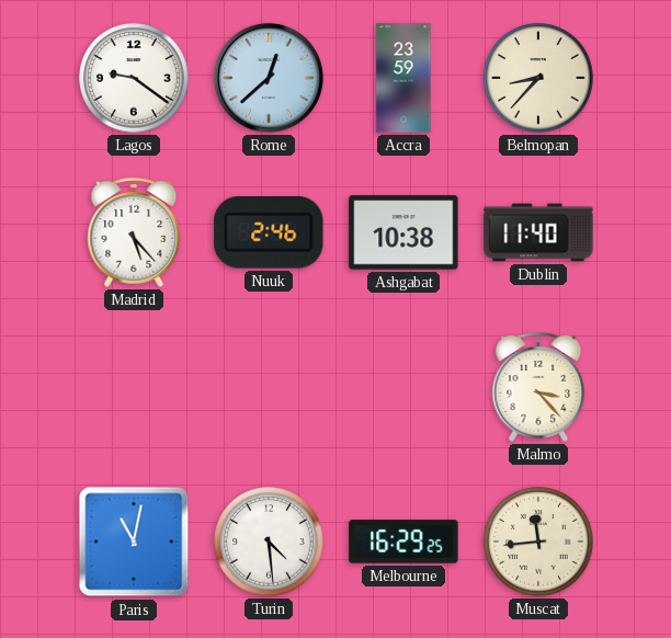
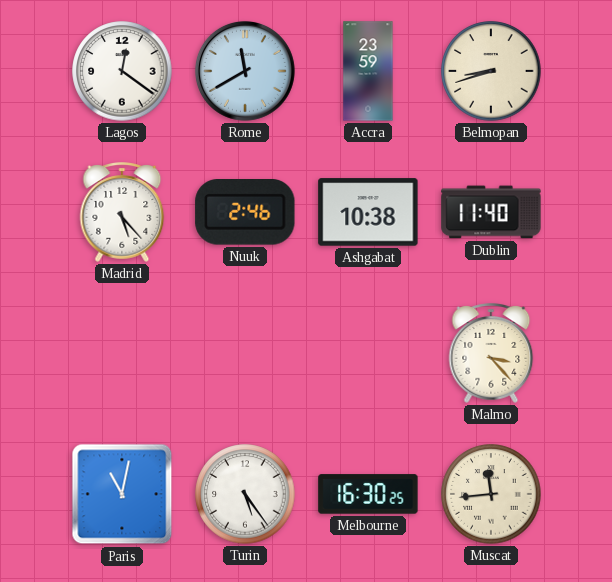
Lagos: 9:21 -> 12:21 (122, 71)
Rome: 12:38 -> 11:40 (245, 71)
Belmopan: 8:37 -> 8:42 (491, 71)
Turin: 4:29 -> 5:24 (245, 494)
Melbourne: 16:29 -> 16:30 (368, 494)
